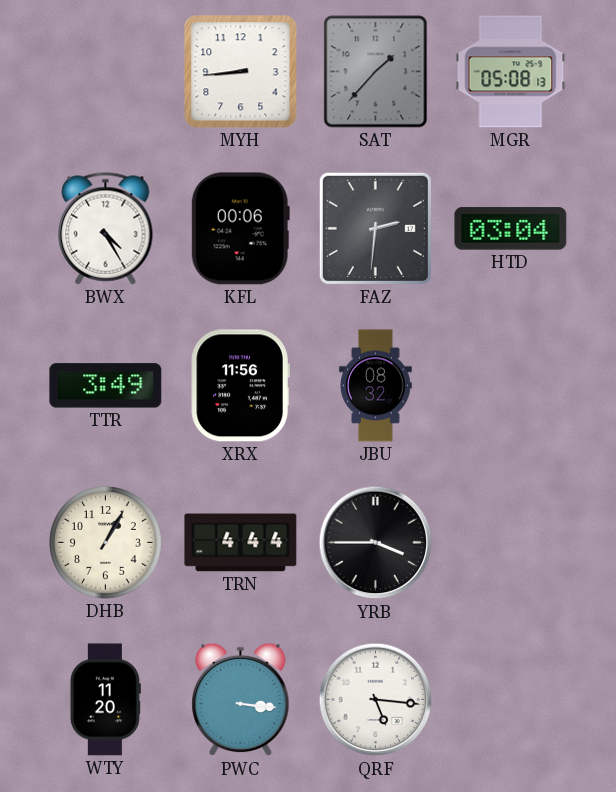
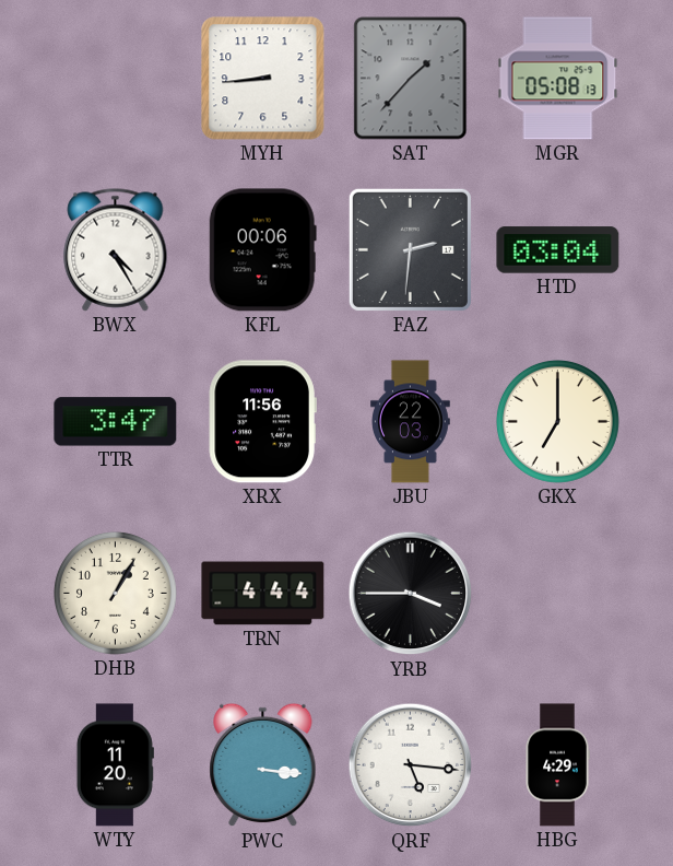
TTR: 3:49 -> 3:47 (116, 422)
JBU: 08:32 -> 22:03 (411, 422)
GKX: none -> 7:00 (557, 421)
HBG: none -> 4:29 (557, 765)
